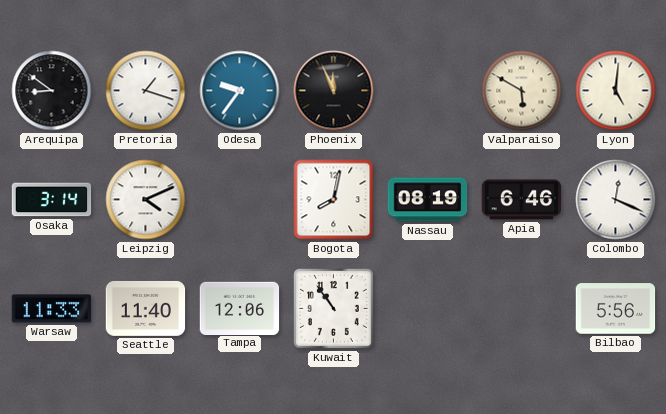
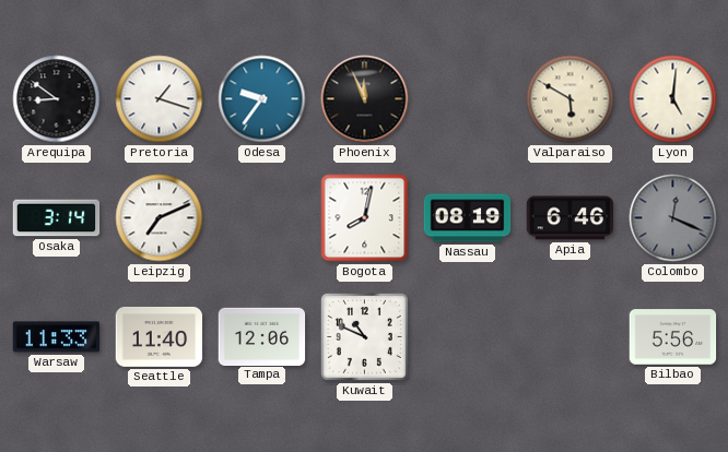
Leipzig: 4:11 -> 7:11 (160, 218)
Colombo dial: white -> grey (673, 218)
Kuwait: 10:54 -> 10:49 (364, 336)
